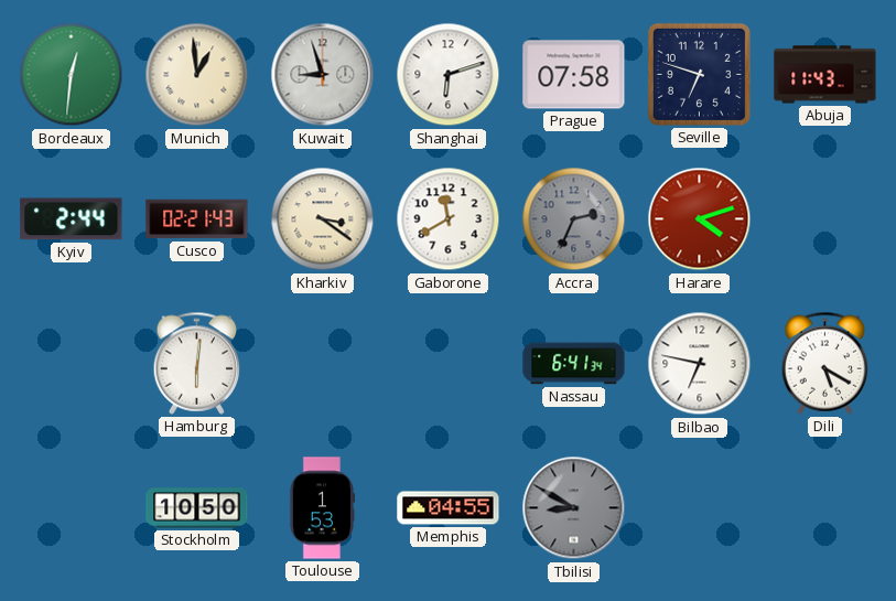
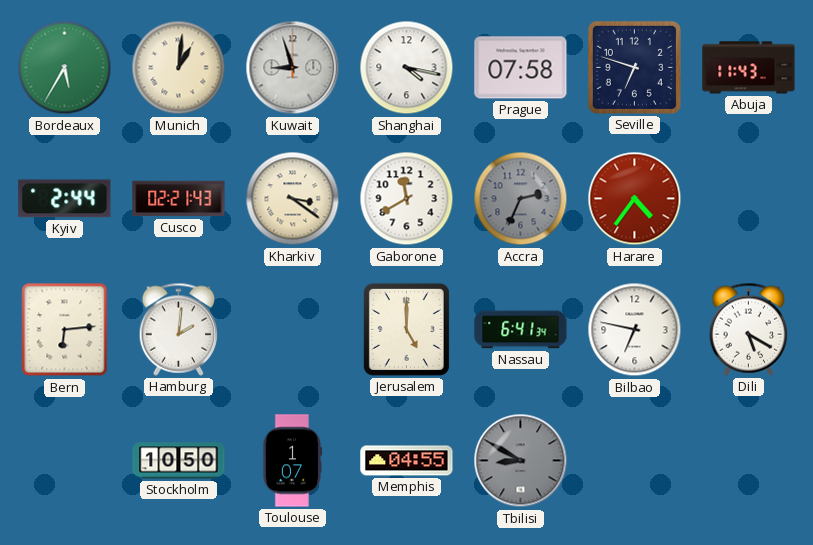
Bordeaux: 12:31 -> 5:35 (65, 68)
Munich: 12:59 -> 1:01 (179, 68)
Shanghai: 6:12 -> 4:17 (407, 68)
Harare: 4:12 -> 4:36 (635, 199)
Bern: none -> 6:14 (65, 330)
Hamburg: 6:01 -> 2:01 (179, 329)
Jerusalem: none -> 5:00 (406, 329)
Toulouse: 1:53 -> 1:07 (292, 461)
